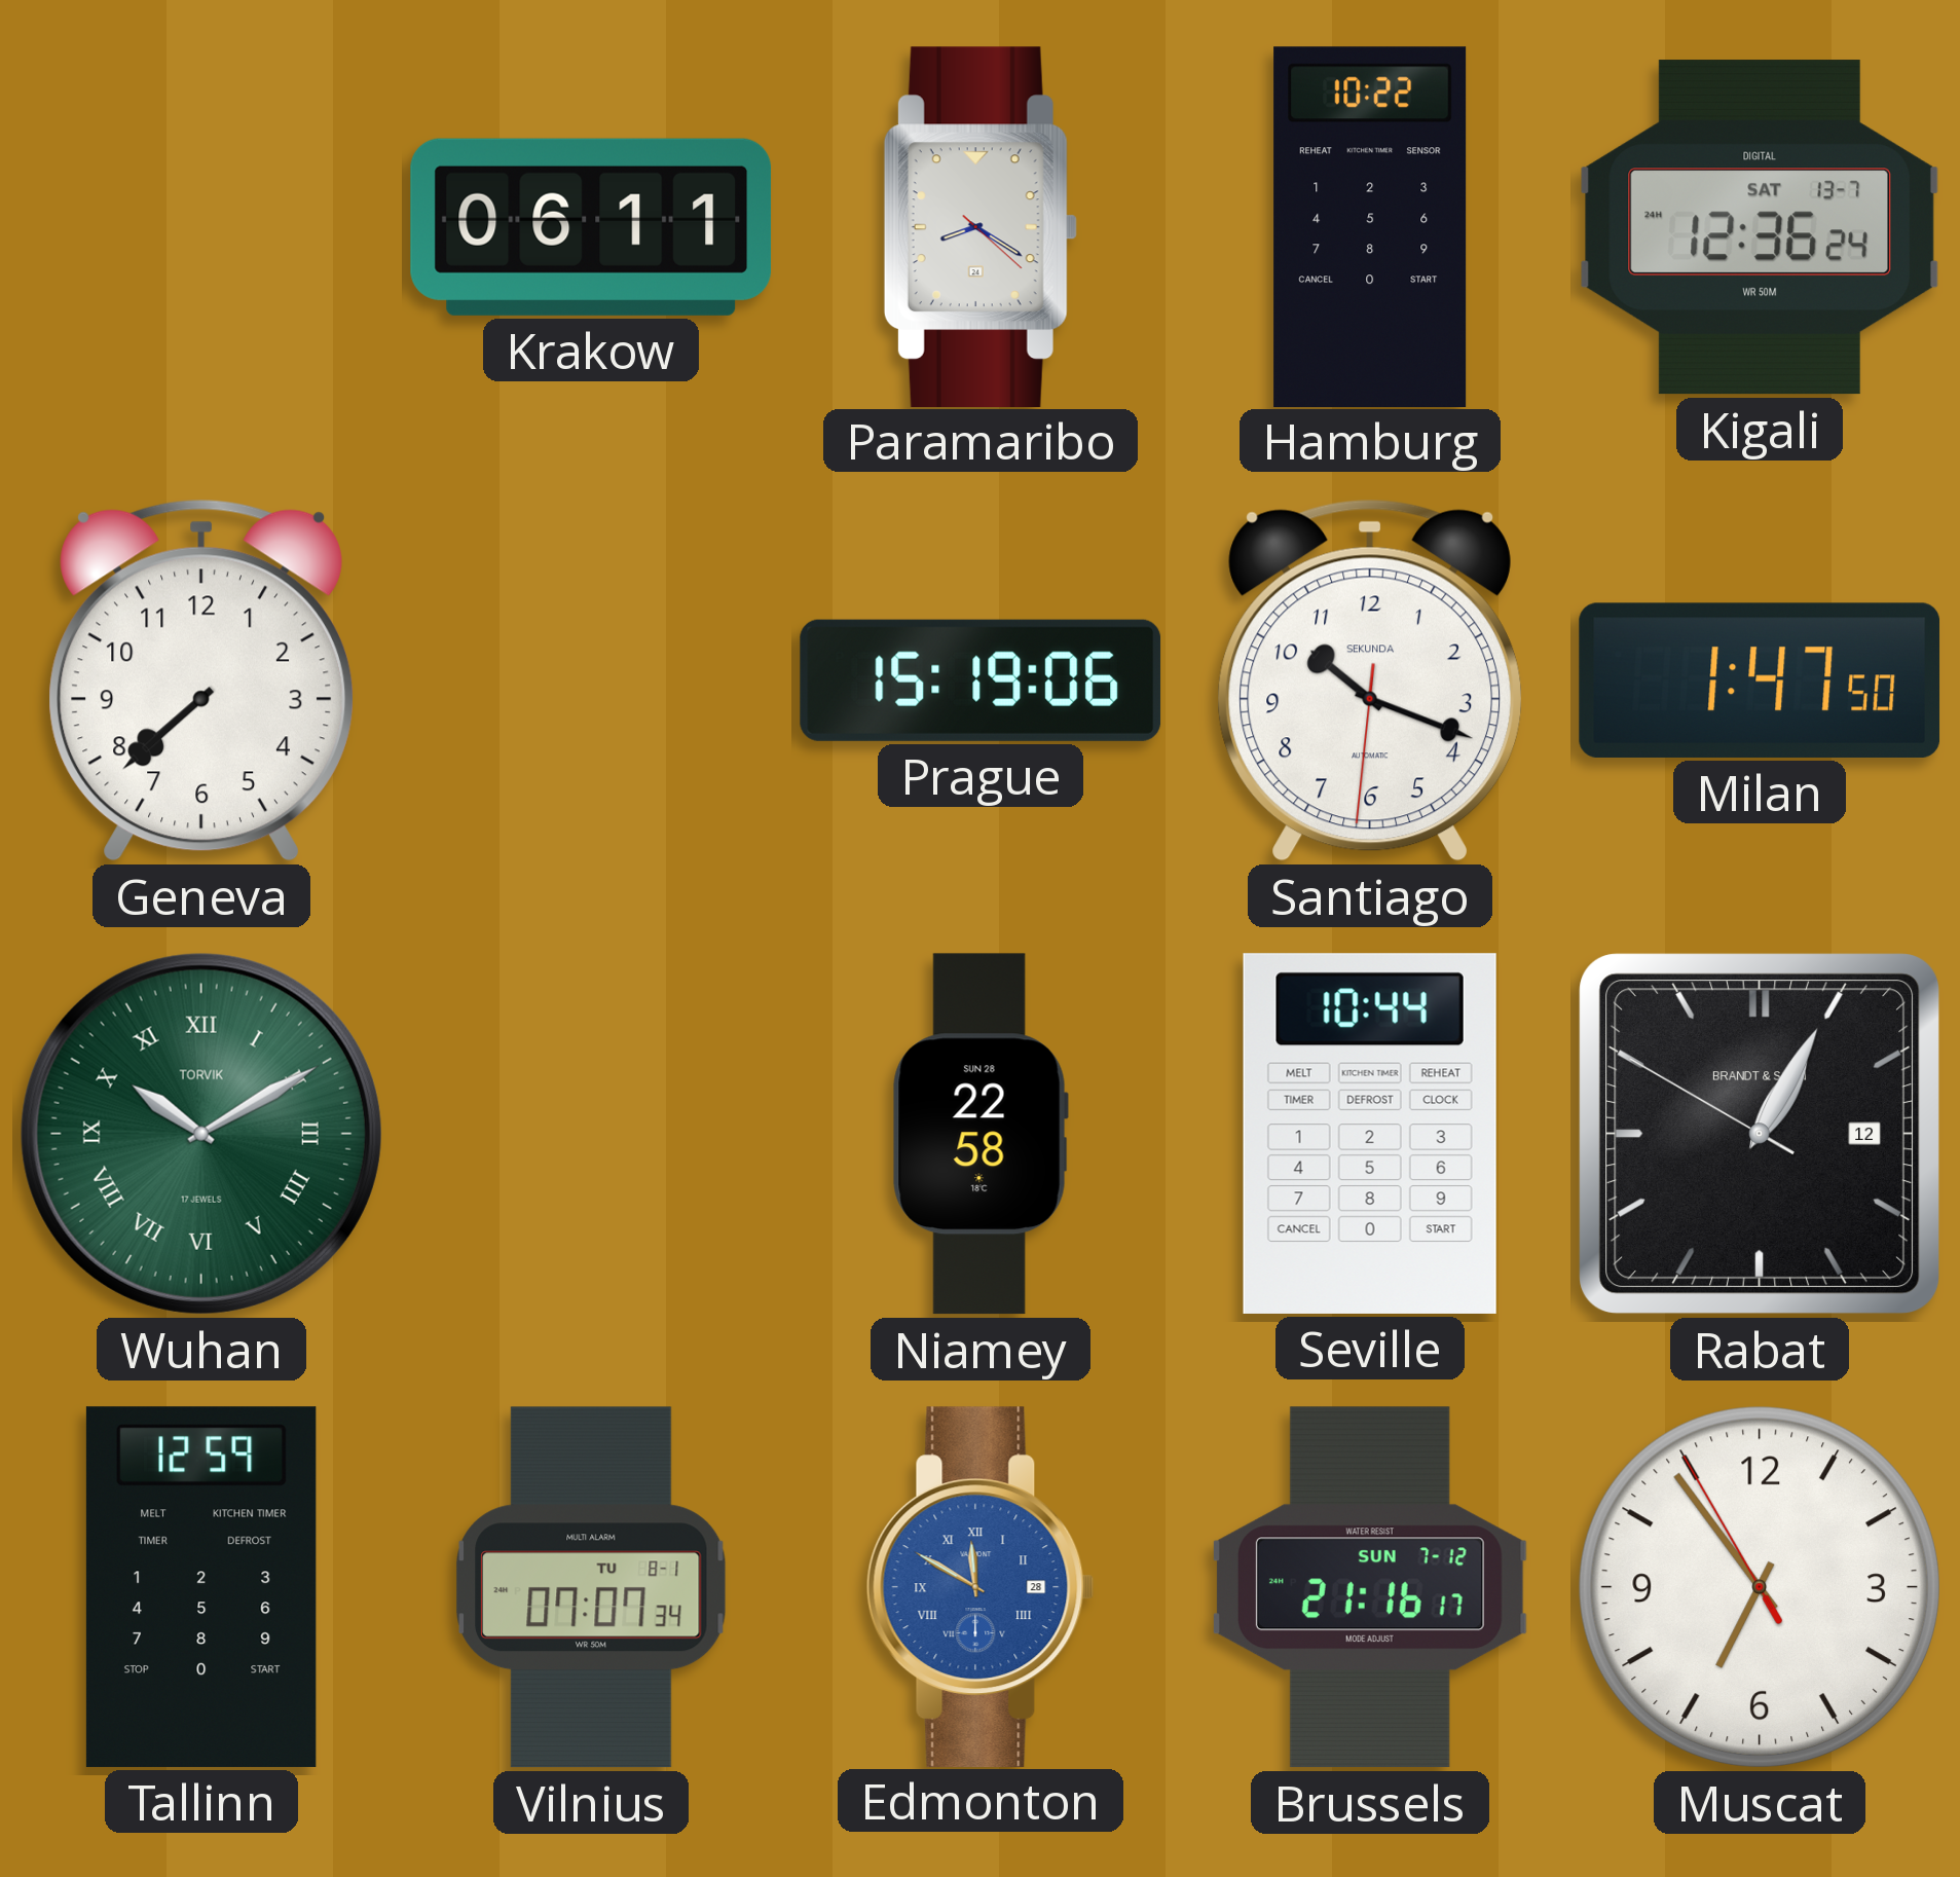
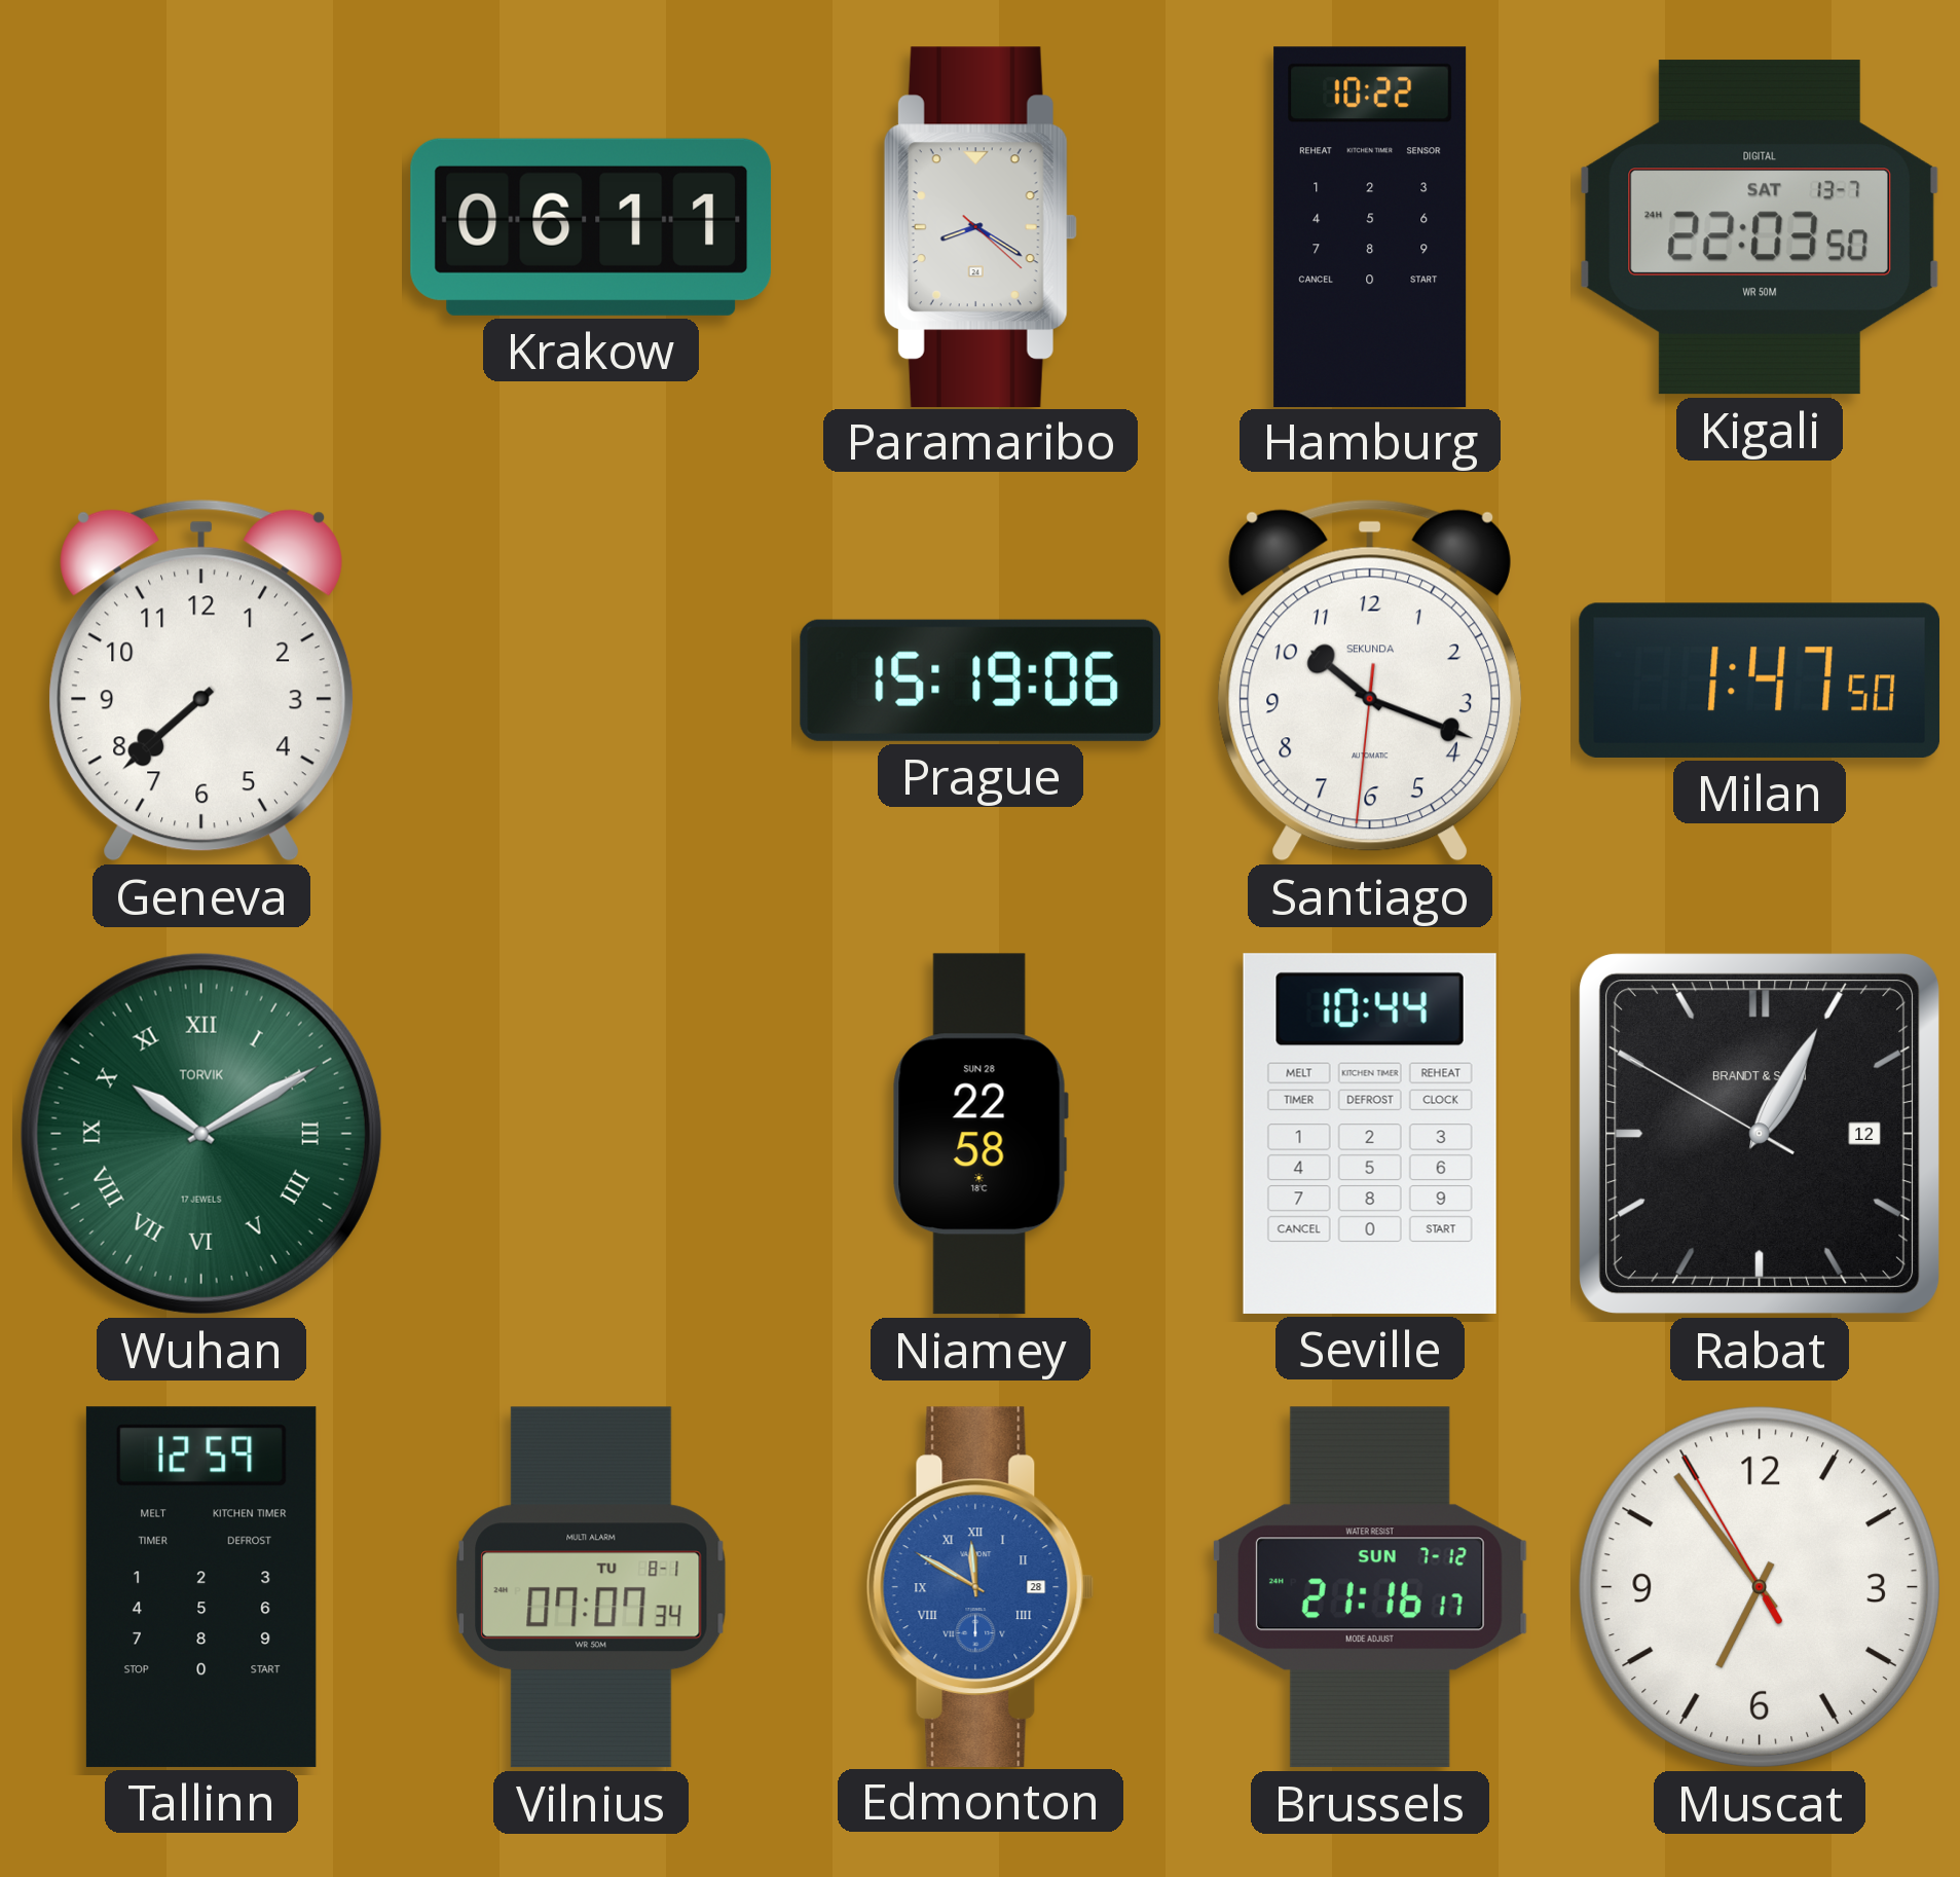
Kigali: 12:36 -> 22:03 (1760, 227)
